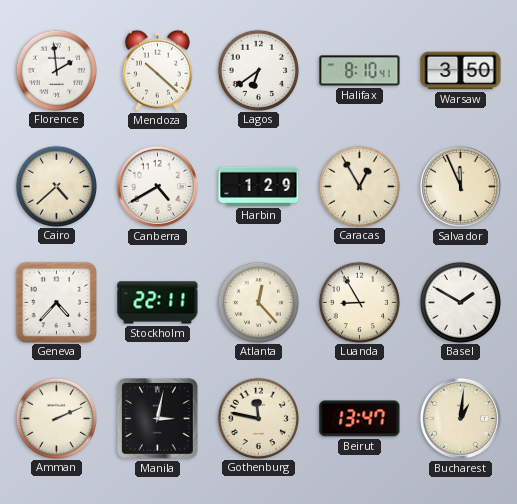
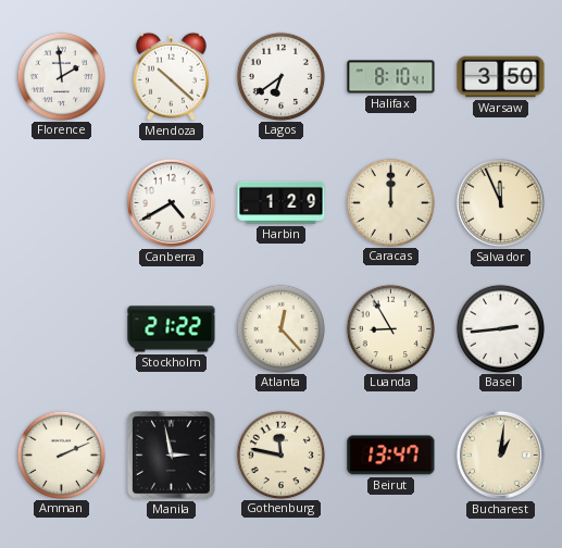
Cairo: 4:38 -> none (56, 186)
Caracas: 12:55 -> 12:00 (390, 202)
Geneva: 4:37 -> none (56, 302)
Stockholm: 22:11 -> 21:22 (172, 329)
Basel: 1:50 -> 2:44 (500, 328)
Manila: 3:02 -> 2:58 (172, 456)
